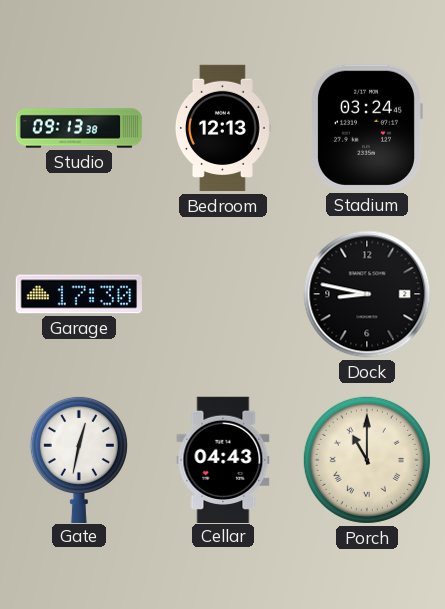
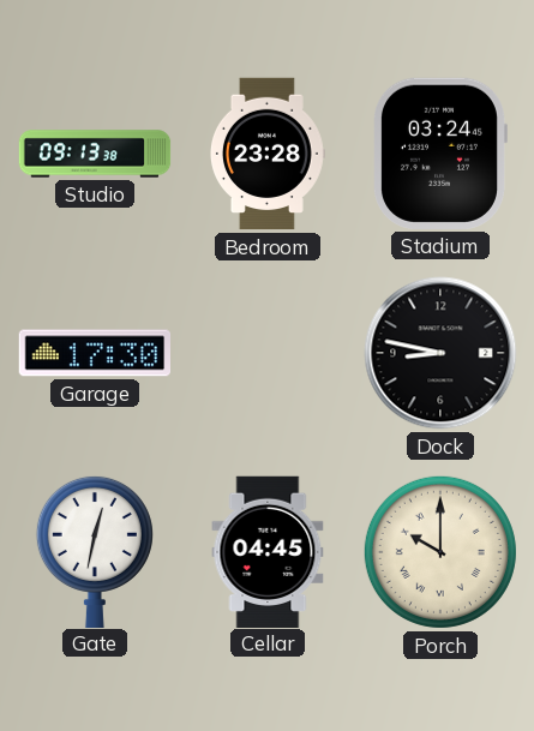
Bedroom: 12:13 -> 23:28 (266, 154)
Cellar: 04:43 -> 04:45 (268, 551)
Porch: 11:00 -> 10:00 (440, 552)
